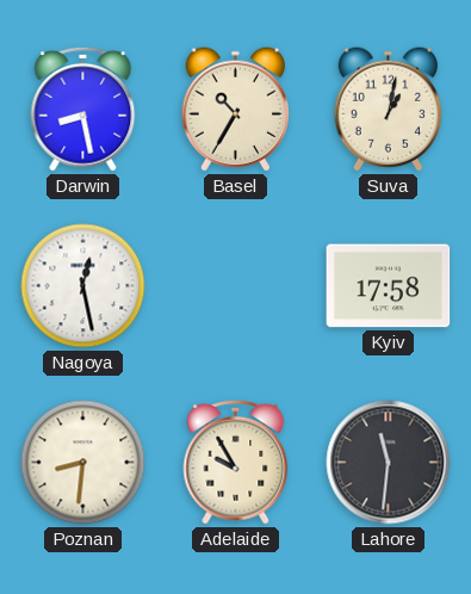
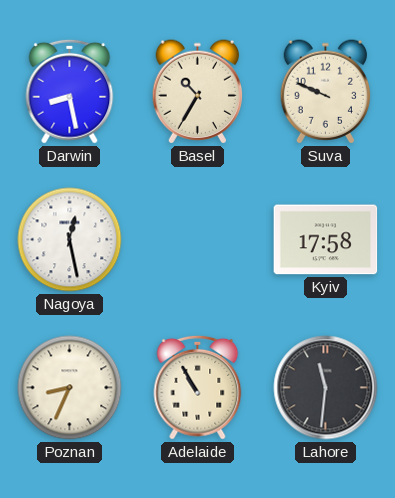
Suva: 1:02 -> 9:49 (325, 92)
Poznan: 8:31 -> 8:34 (70, 388)
Adelaide: 9:55 -> 10:55 (198, 387)
